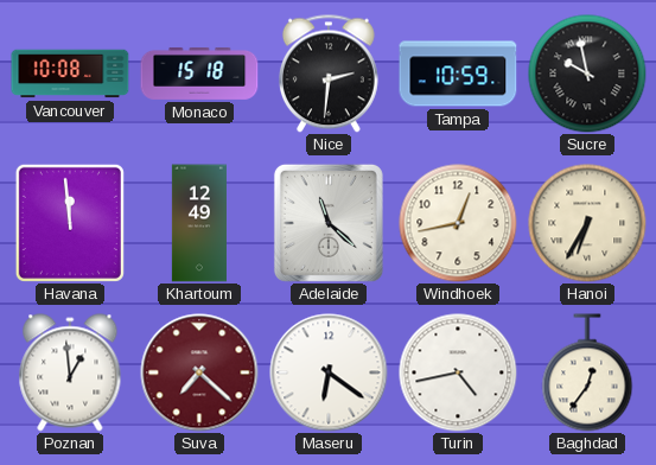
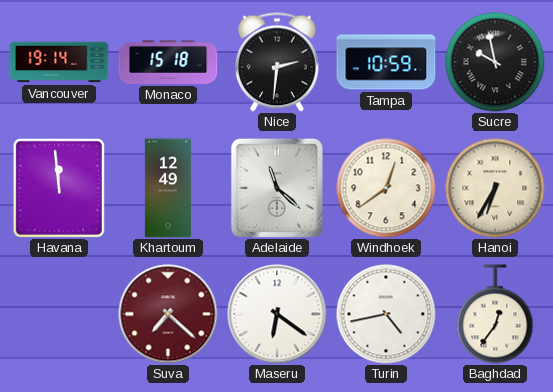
Vancouver: 10:08 -> 19:14 (59, 62)
Windhoek: 12:43 -> 12:39 (386, 188)
Poznan: 12:59 -> none (70, 372)
